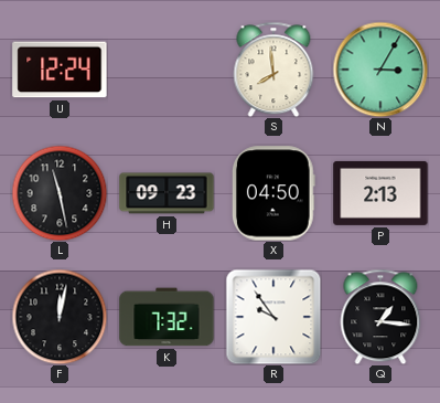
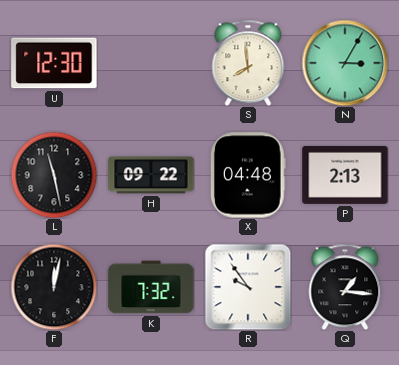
U: 12:24 -> 12:30 (54, 63)
H: 09:23 -> 09:22 (151, 175)
X: 04:50 -> 04:48 (248, 175)
